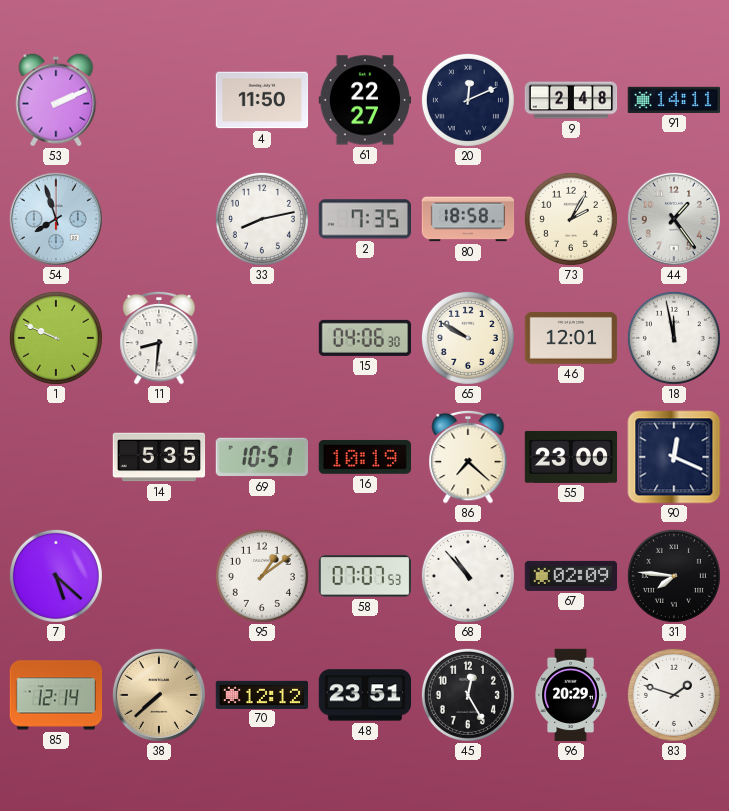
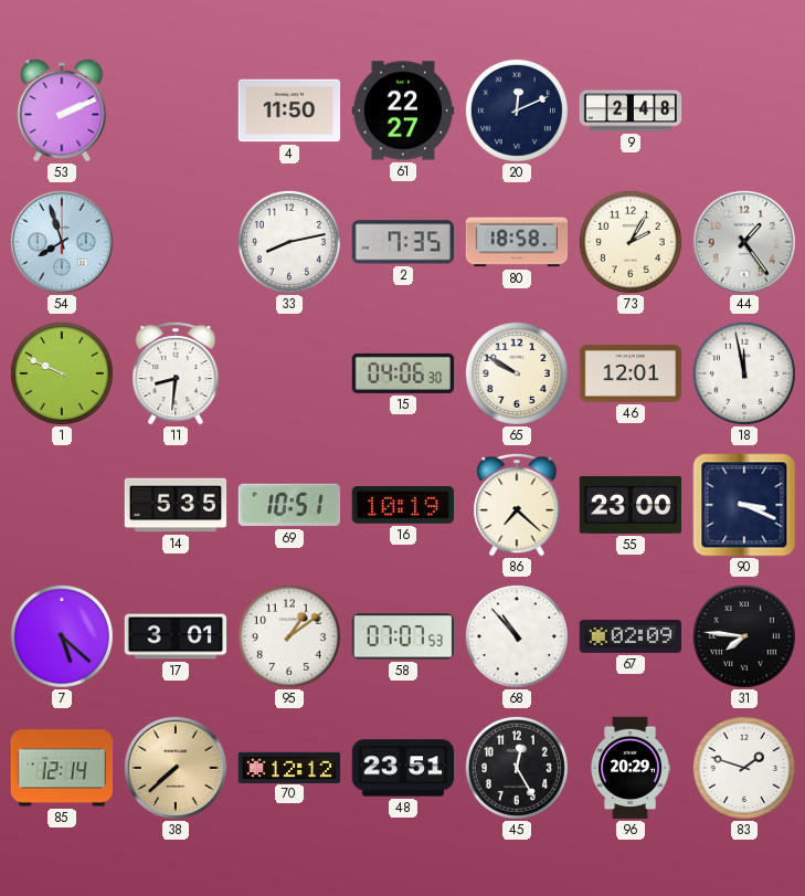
91: 14:11 -> none (674, 100)
90: 12:19 -> 3:19 (744, 505)
17: none -> 3:01 (176, 636)
